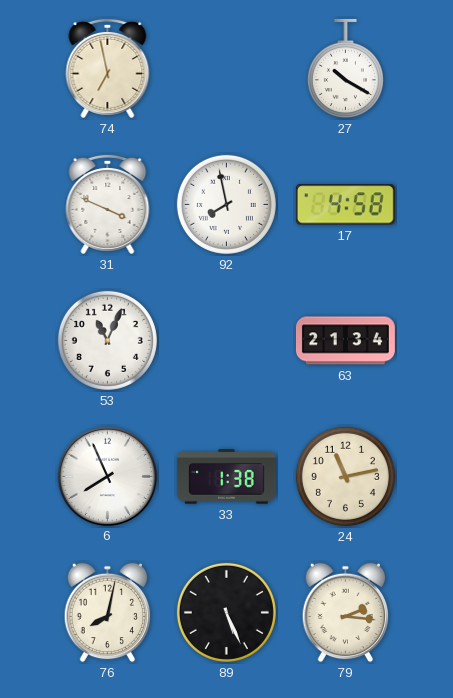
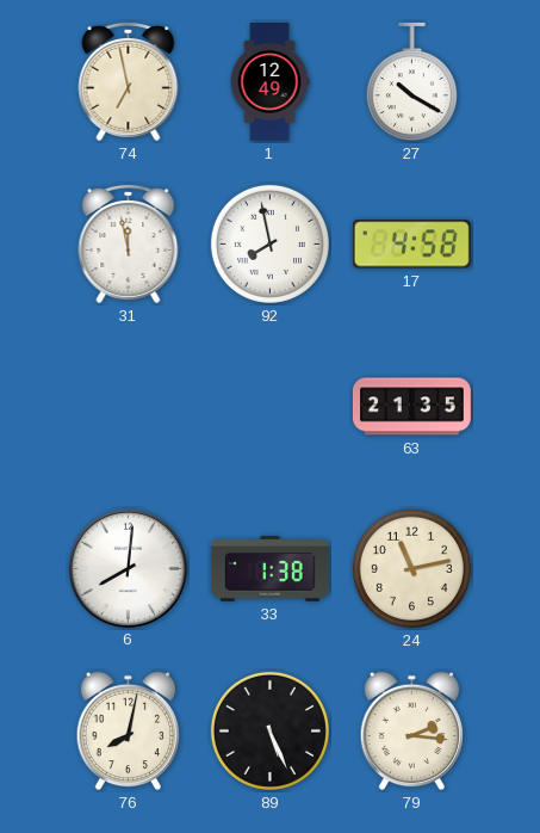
1: none -> 12:49 (269, 82)
31: 3:49 -> 11:58 (129, 243)
53: 11:04 -> none (107, 340)
63: 21:34 -> 21:35 (411, 407)
6: 7:56 -> 8:01 (128, 568)
